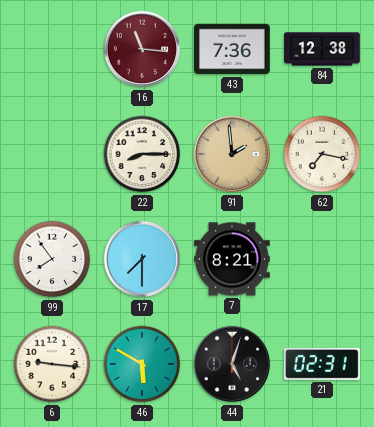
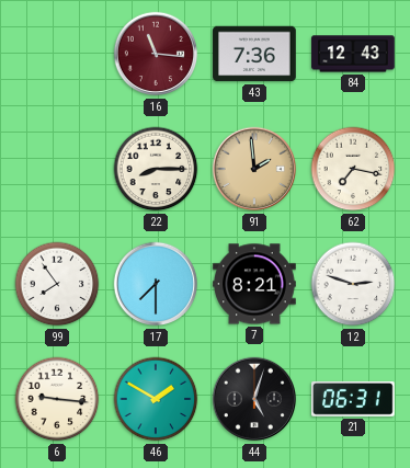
84: 12:38 -> 12:43 (353, 54)
12: none -> 2:48 (353, 284)
46: 5:50 -> 1:50 (156, 399)
21: 02:31 -> 06:31 (354, 400)
